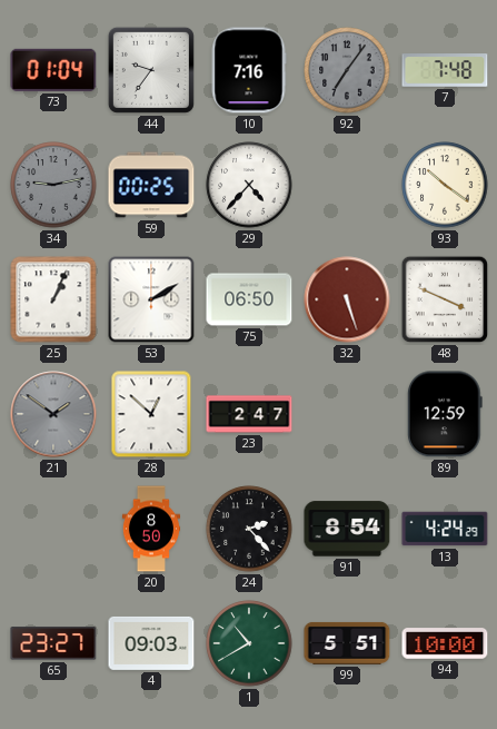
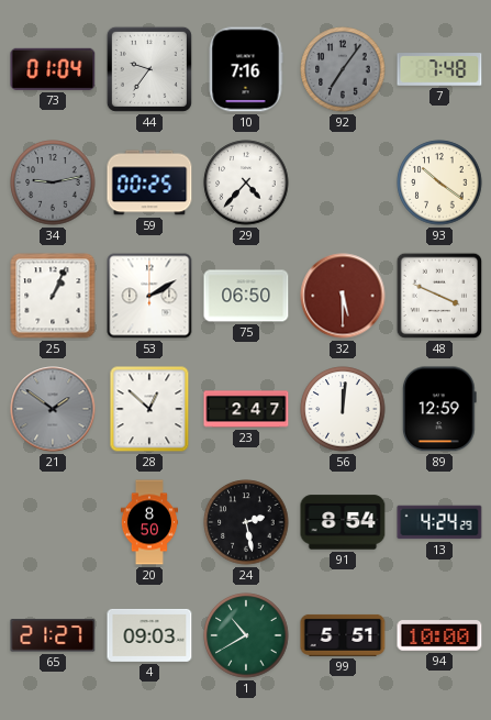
32: 5:27 -> 5:30 (343, 296)
56: none -> 12:01 (343, 409)
24: 2:23 -> 2:28 (246, 522)
65: 23:27 -> 21:27 (53, 635)
